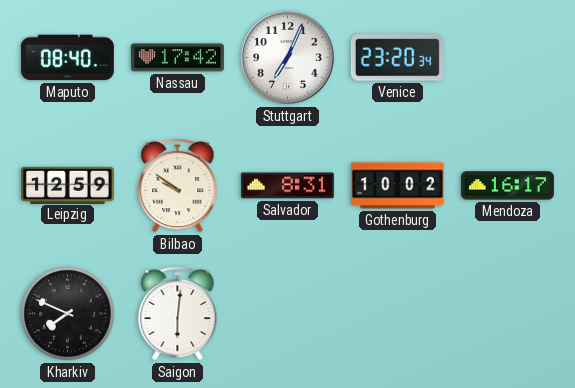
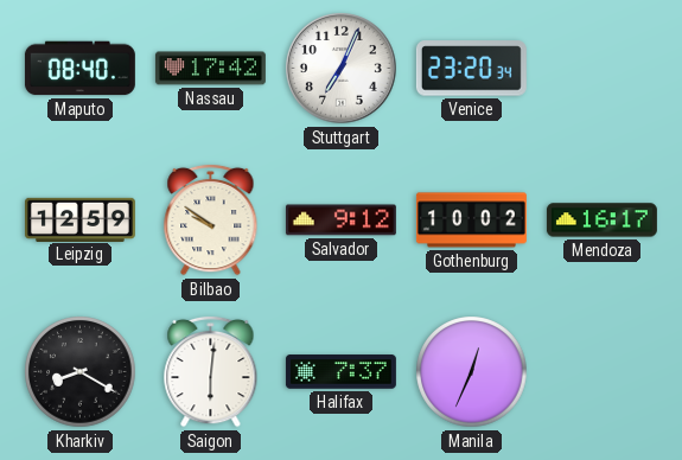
Salvador: 8:31 -> 9:12 (340, 221)
Kharkiv: 7:49 -> 8:20 (81, 372)
Halifax: none -> 7:37 (340, 372)
Manila: none -> 12:34 (472, 372)
